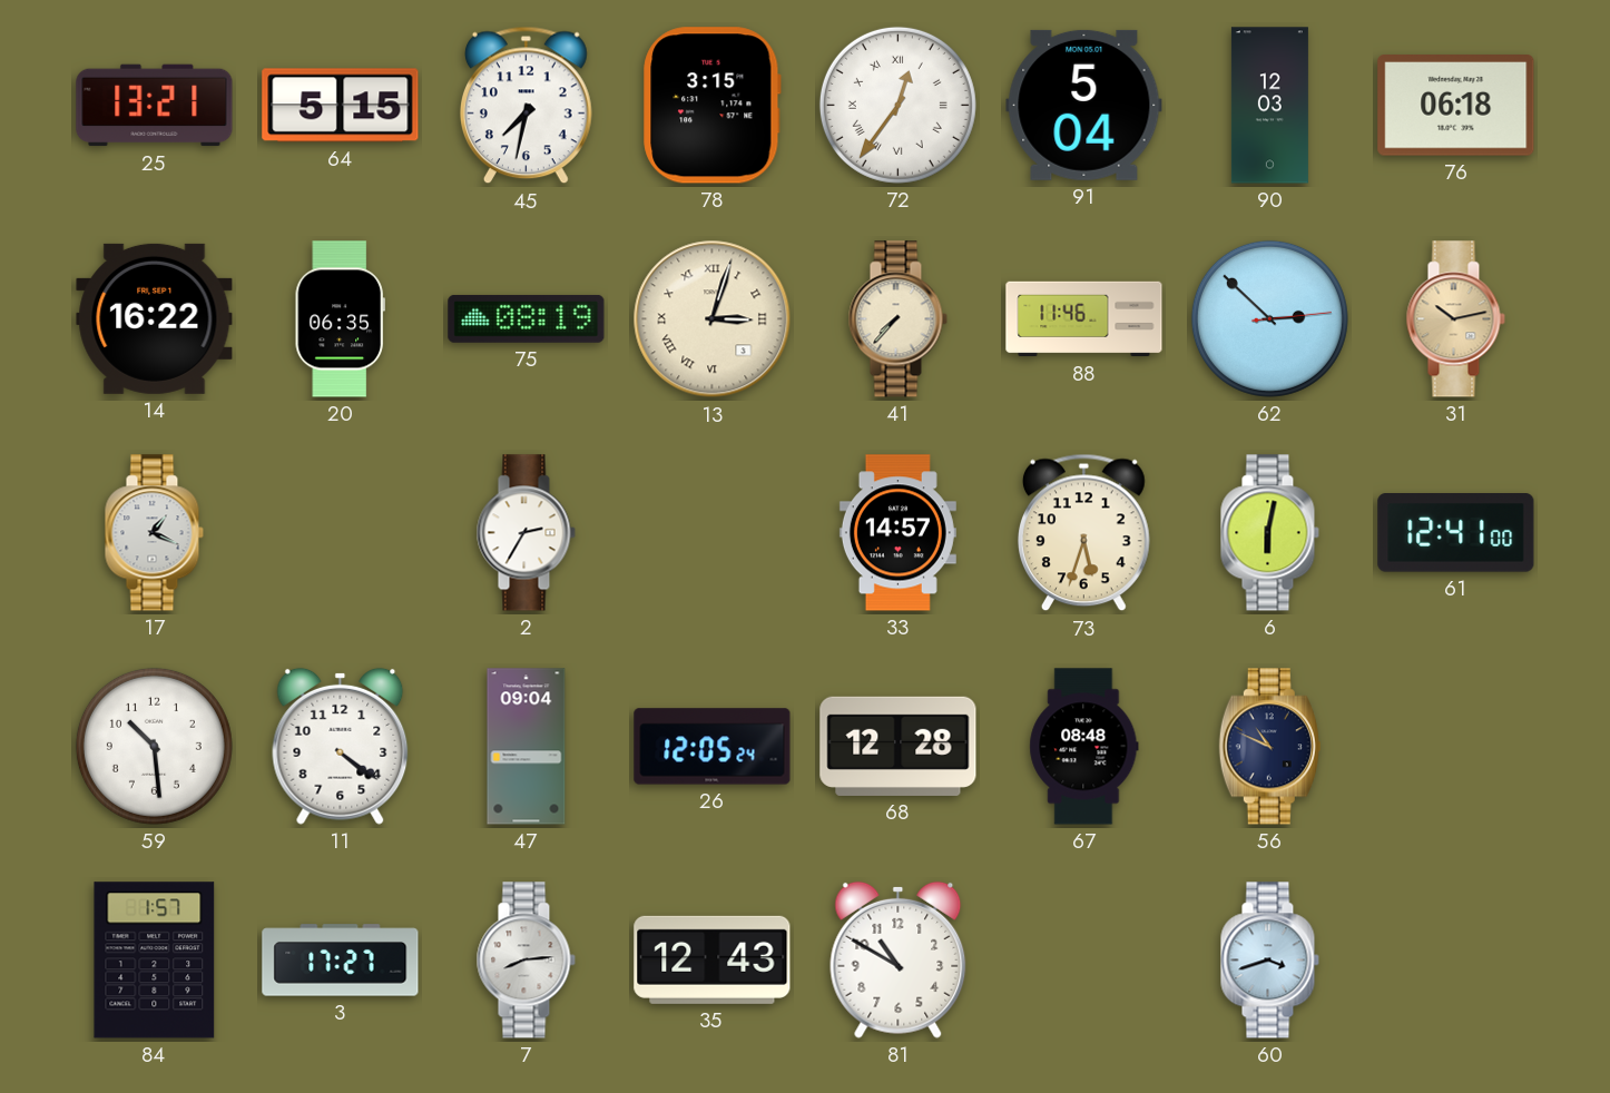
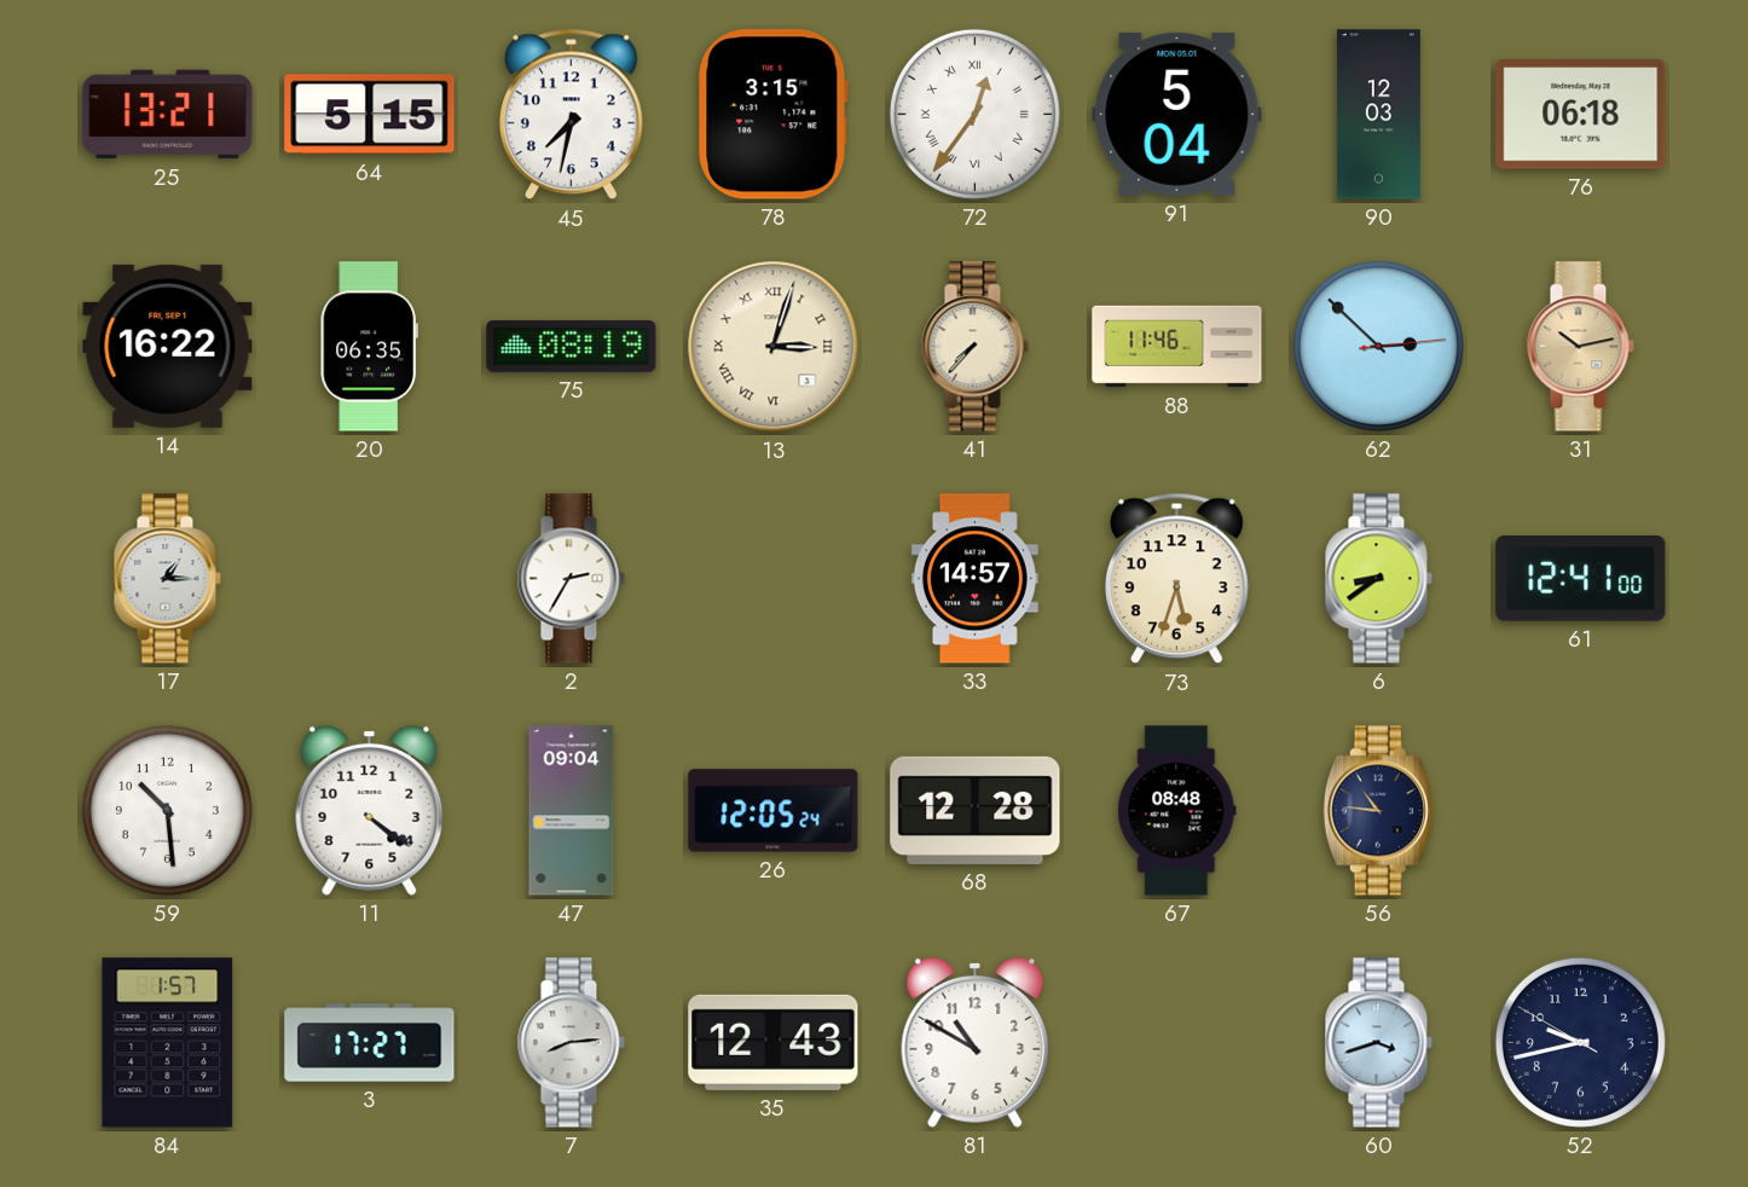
17: 1:19 -> 1:15 (167, 579)
6: 6:02 -> 8:39 (1378, 579)
56: 10:49 -> 10:46 (1378, 811)
52: none -> 9:42 (1580, 1042)
